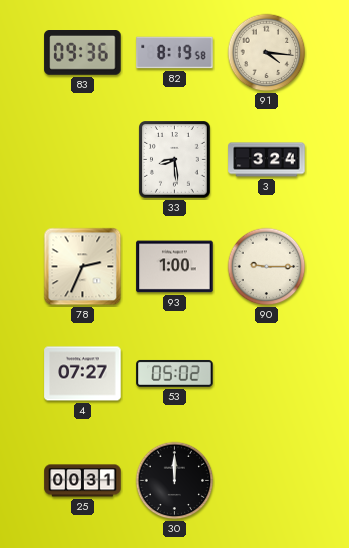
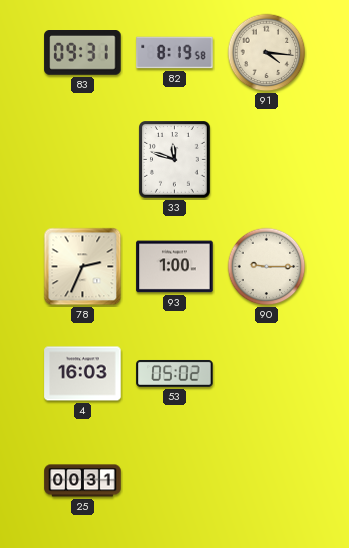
83: 09:36 -> 09:31 (83, 53)
33: 8:29 -> 11:48 (175, 160)
3: 3:24 -> none (267, 160)
4: 07:27 -> 16:03 (83, 374)
30: 12:00 -> none (175, 481)
